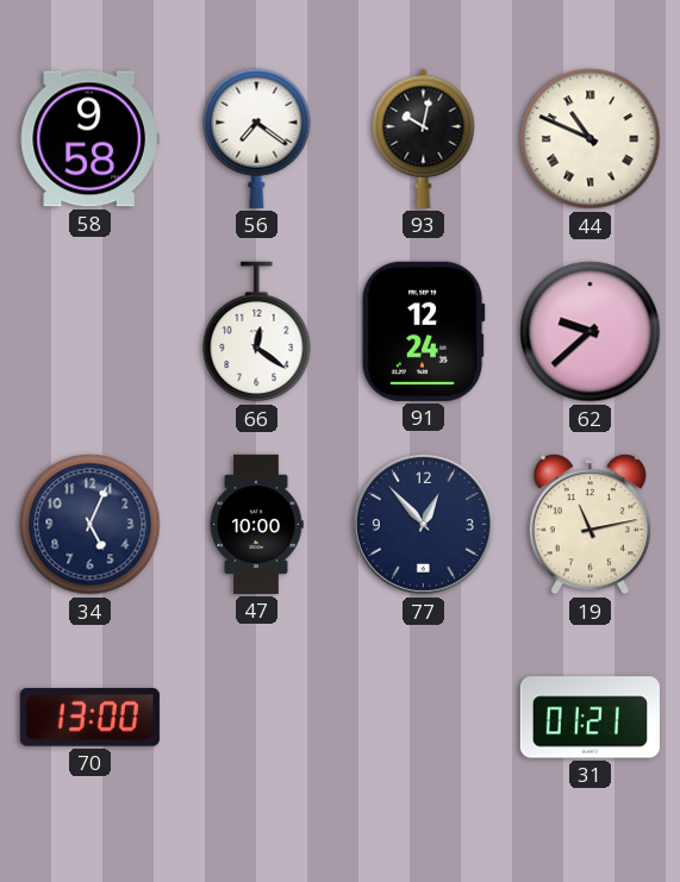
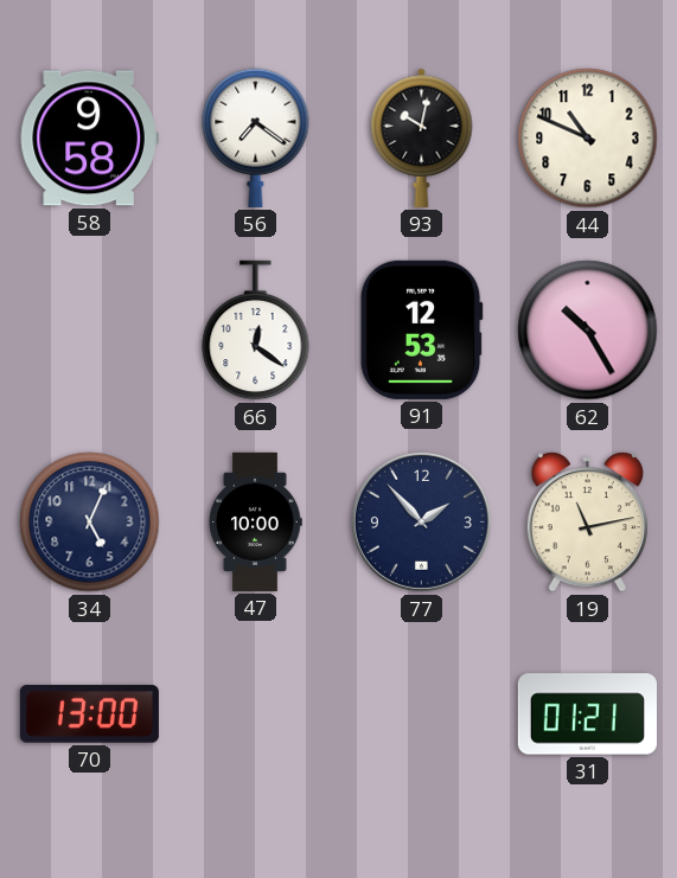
44 numerals: Roman -> Arabic (588, 139)
91: 12:24 -> 12:53 (421, 329)
62: 9:38 -> 10:25 (588, 331)
77: 12:53 -> 1:53 (421, 521)
